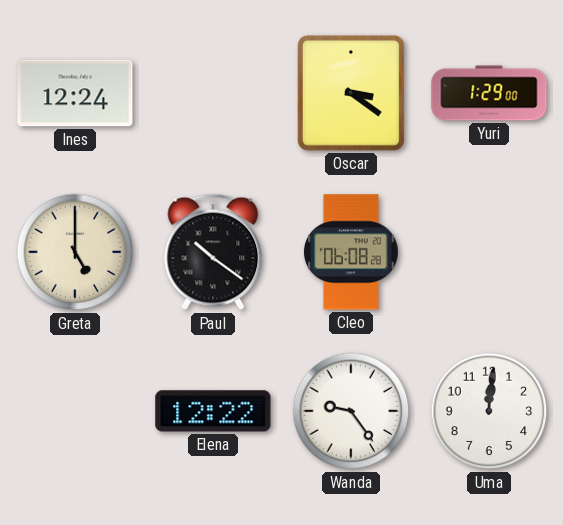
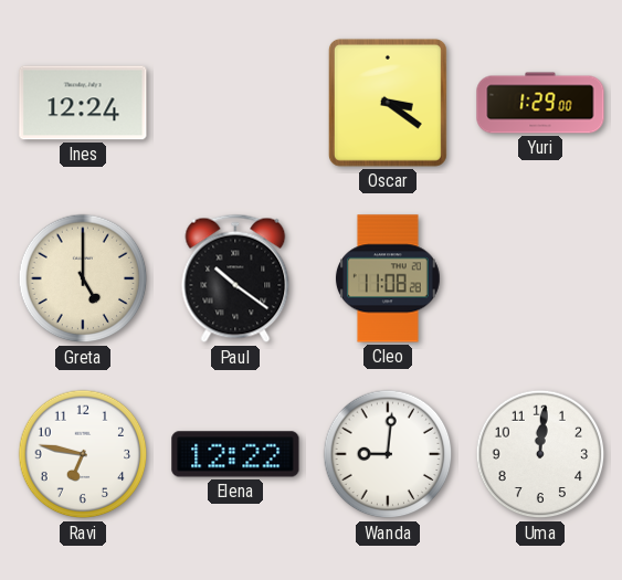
Cleo: 06:08 -> 11:08 (388, 278)
Ravi: none -> 6:47 (83, 454)
Wanda: 9:24 -> 9:01 (388, 454)
